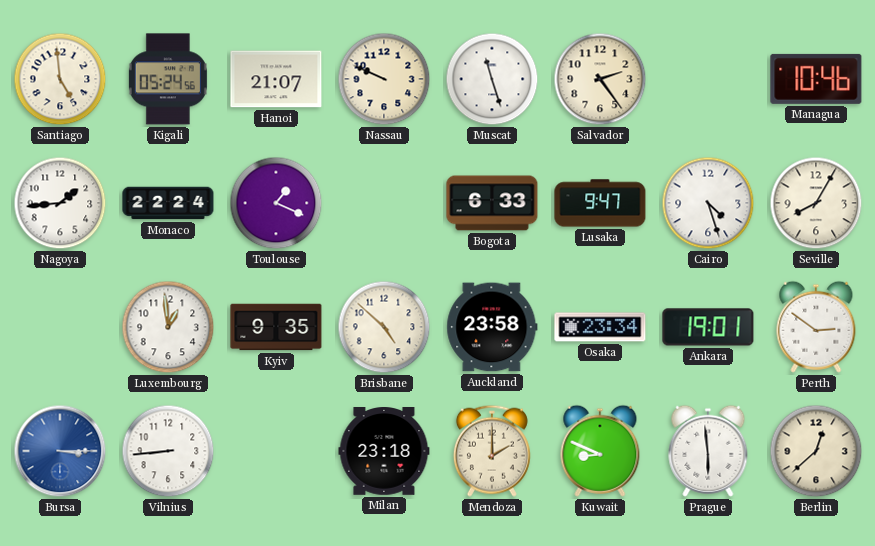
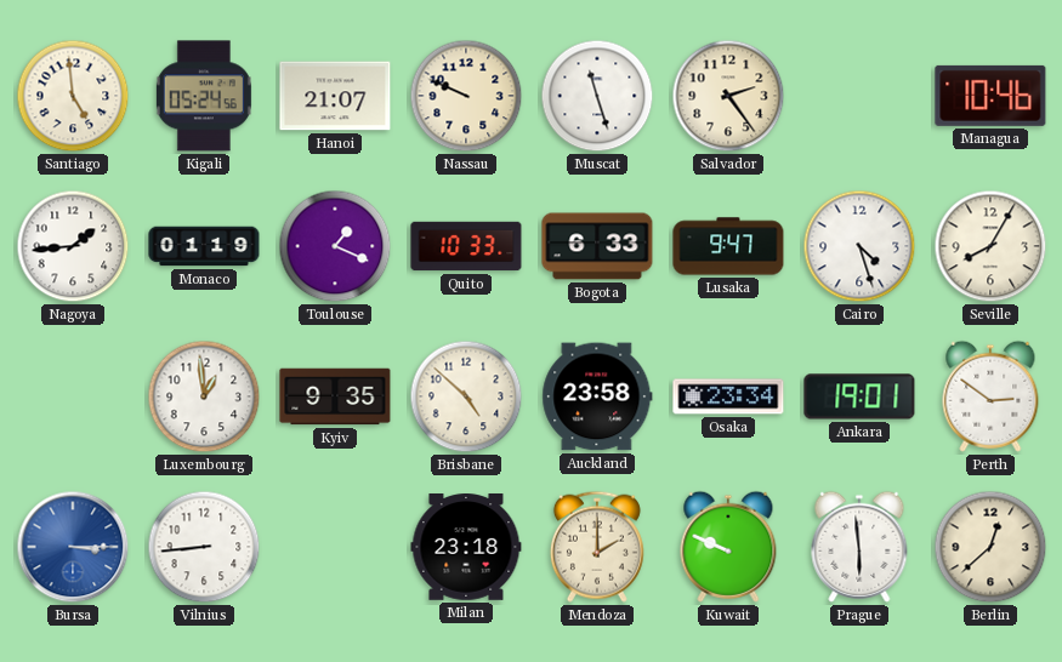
Monaco: 22:24 -> 01:19 (204, 246)
Quito: none -> 10:33 (466, 246)
Kuwait: 8:49 -> 9:49 (728, 547)
